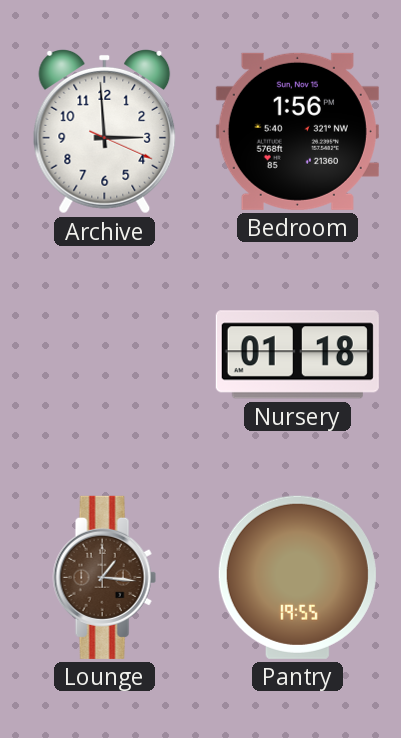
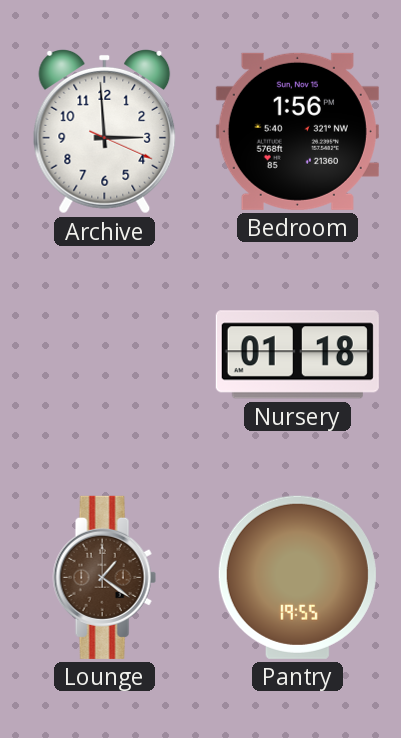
Lounge: 1:16 -> 1:21 (104, 577)
